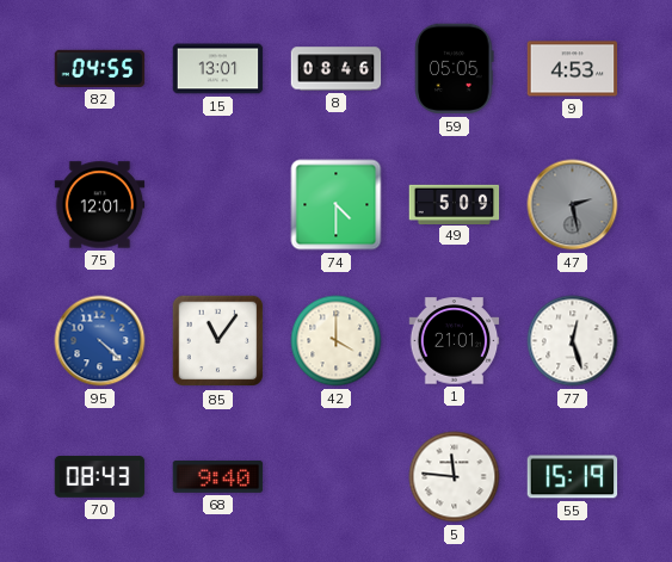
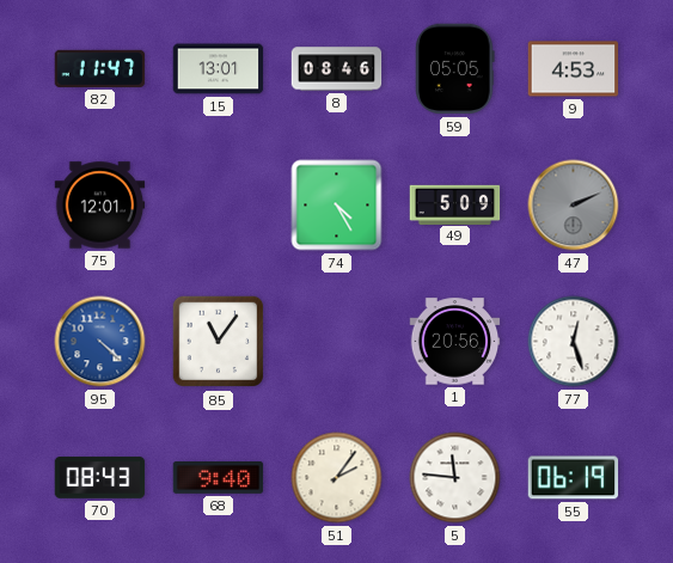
82: 04:55 -> 11:47 (100, 68)
74: 4:30 -> 4:25 (337, 206)
47: 2:28 -> 2:11 (574, 206)
42: 4:00 -> none (337, 341)
1: 21:01 -> 20:56 (455, 342)
51: none -> 2:06 (337, 478)
55: 15:19 -> 06:19 (574, 478)
